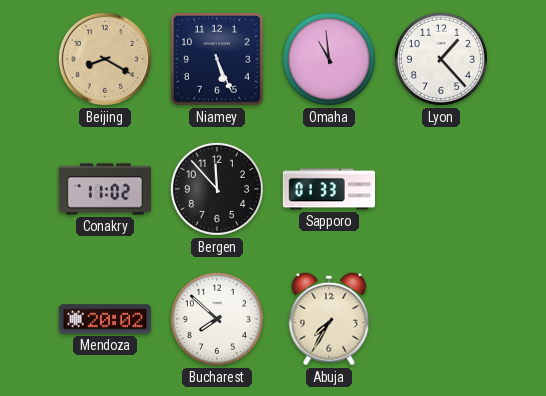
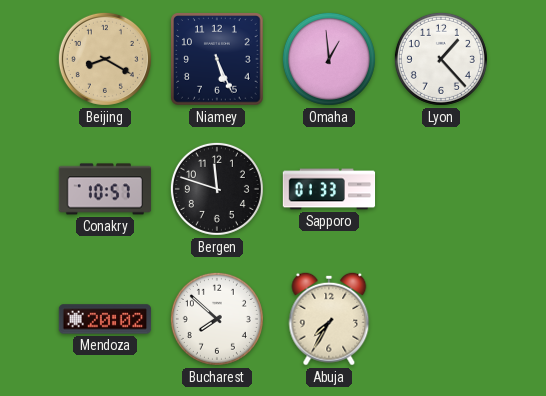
Omaha: 10:59 -> 12:59 (329, 59)
Conakry: 11:02 -> 10:57 (105, 189)
Bergen: 11:53 -> 11:48 (217, 189)
